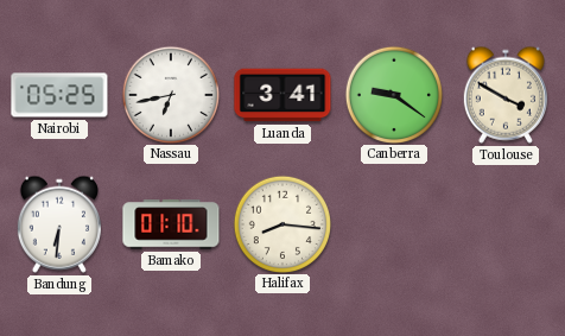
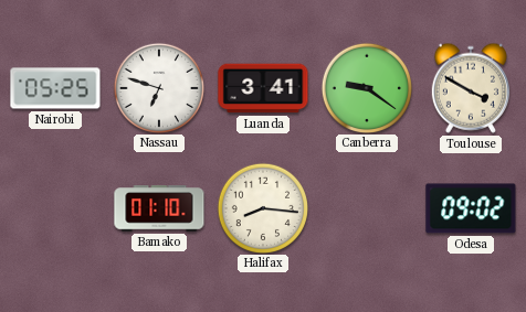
Nassau: 6:43 -> 6:48 (158, 87)
Bandung: 6:31 -> none (59, 224)
Odesa: none -> 09:02 (471, 208)
